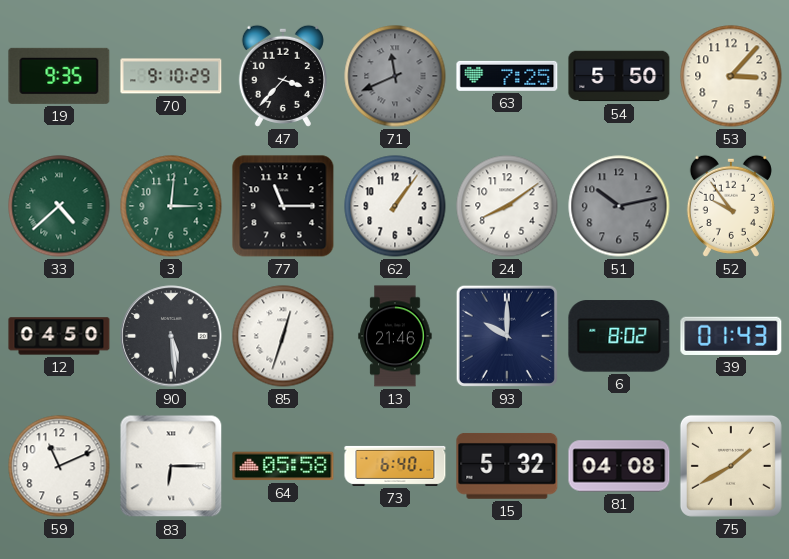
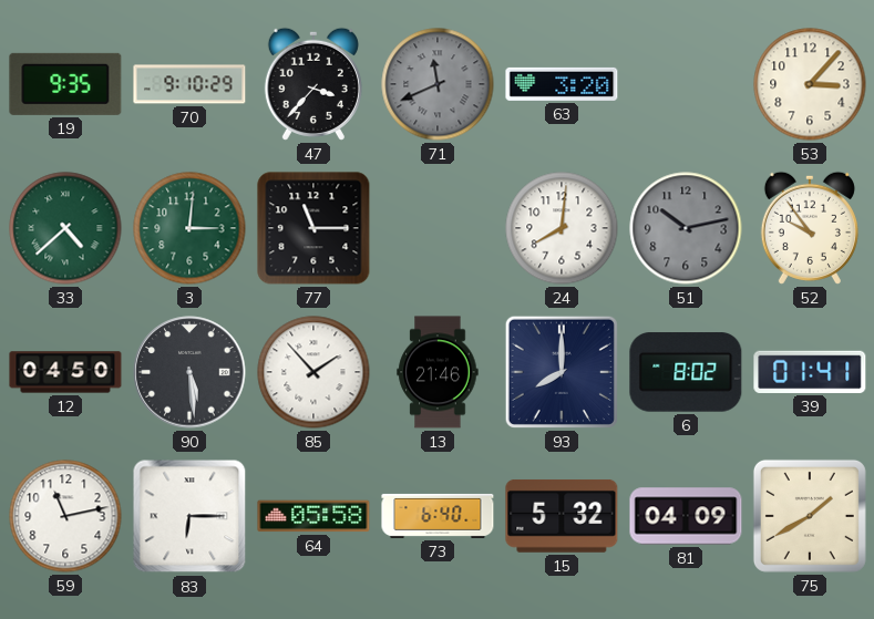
63: 7:25 -> 3:20 (562, 84)
54: 5:50 -> none (619, 76)
62: 1:06 -> none (395, 206)
24: 8:09 -> 8:01 (562, 228)
85: 12:33 -> 1:53 (313, 372)
93: 10:00 -> 8:00 (562, 372)
39: 01:43 -> 01:41 (810, 372)
59: 11:11 -> 11:13 (65, 516)
81: 04:08 -> 04:09 (686, 516)
